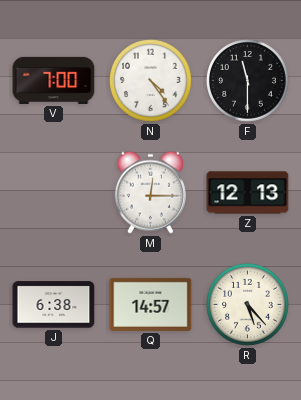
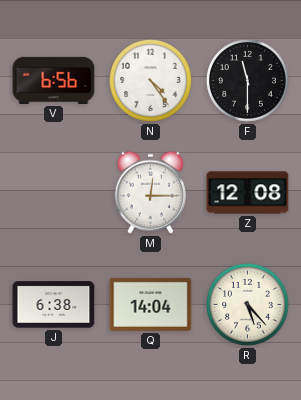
V: 7:00 -> 6:56 (54, 80)
Z: 12:13 -> 12:08 (248, 193)
Q: 14:57 -> 14:04 (151, 304)
